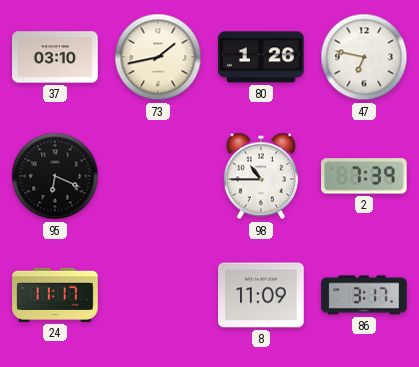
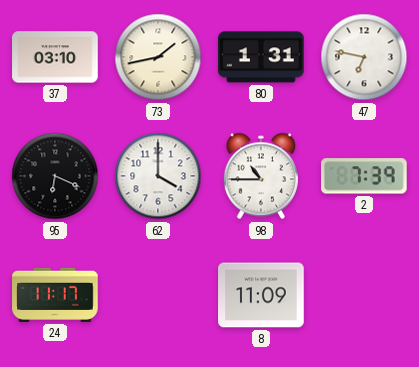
80: 1:26 -> 1:31 (261, 57)
62: none -> 4:00 (158, 176)
86: 3:17 -> none (364, 295)
